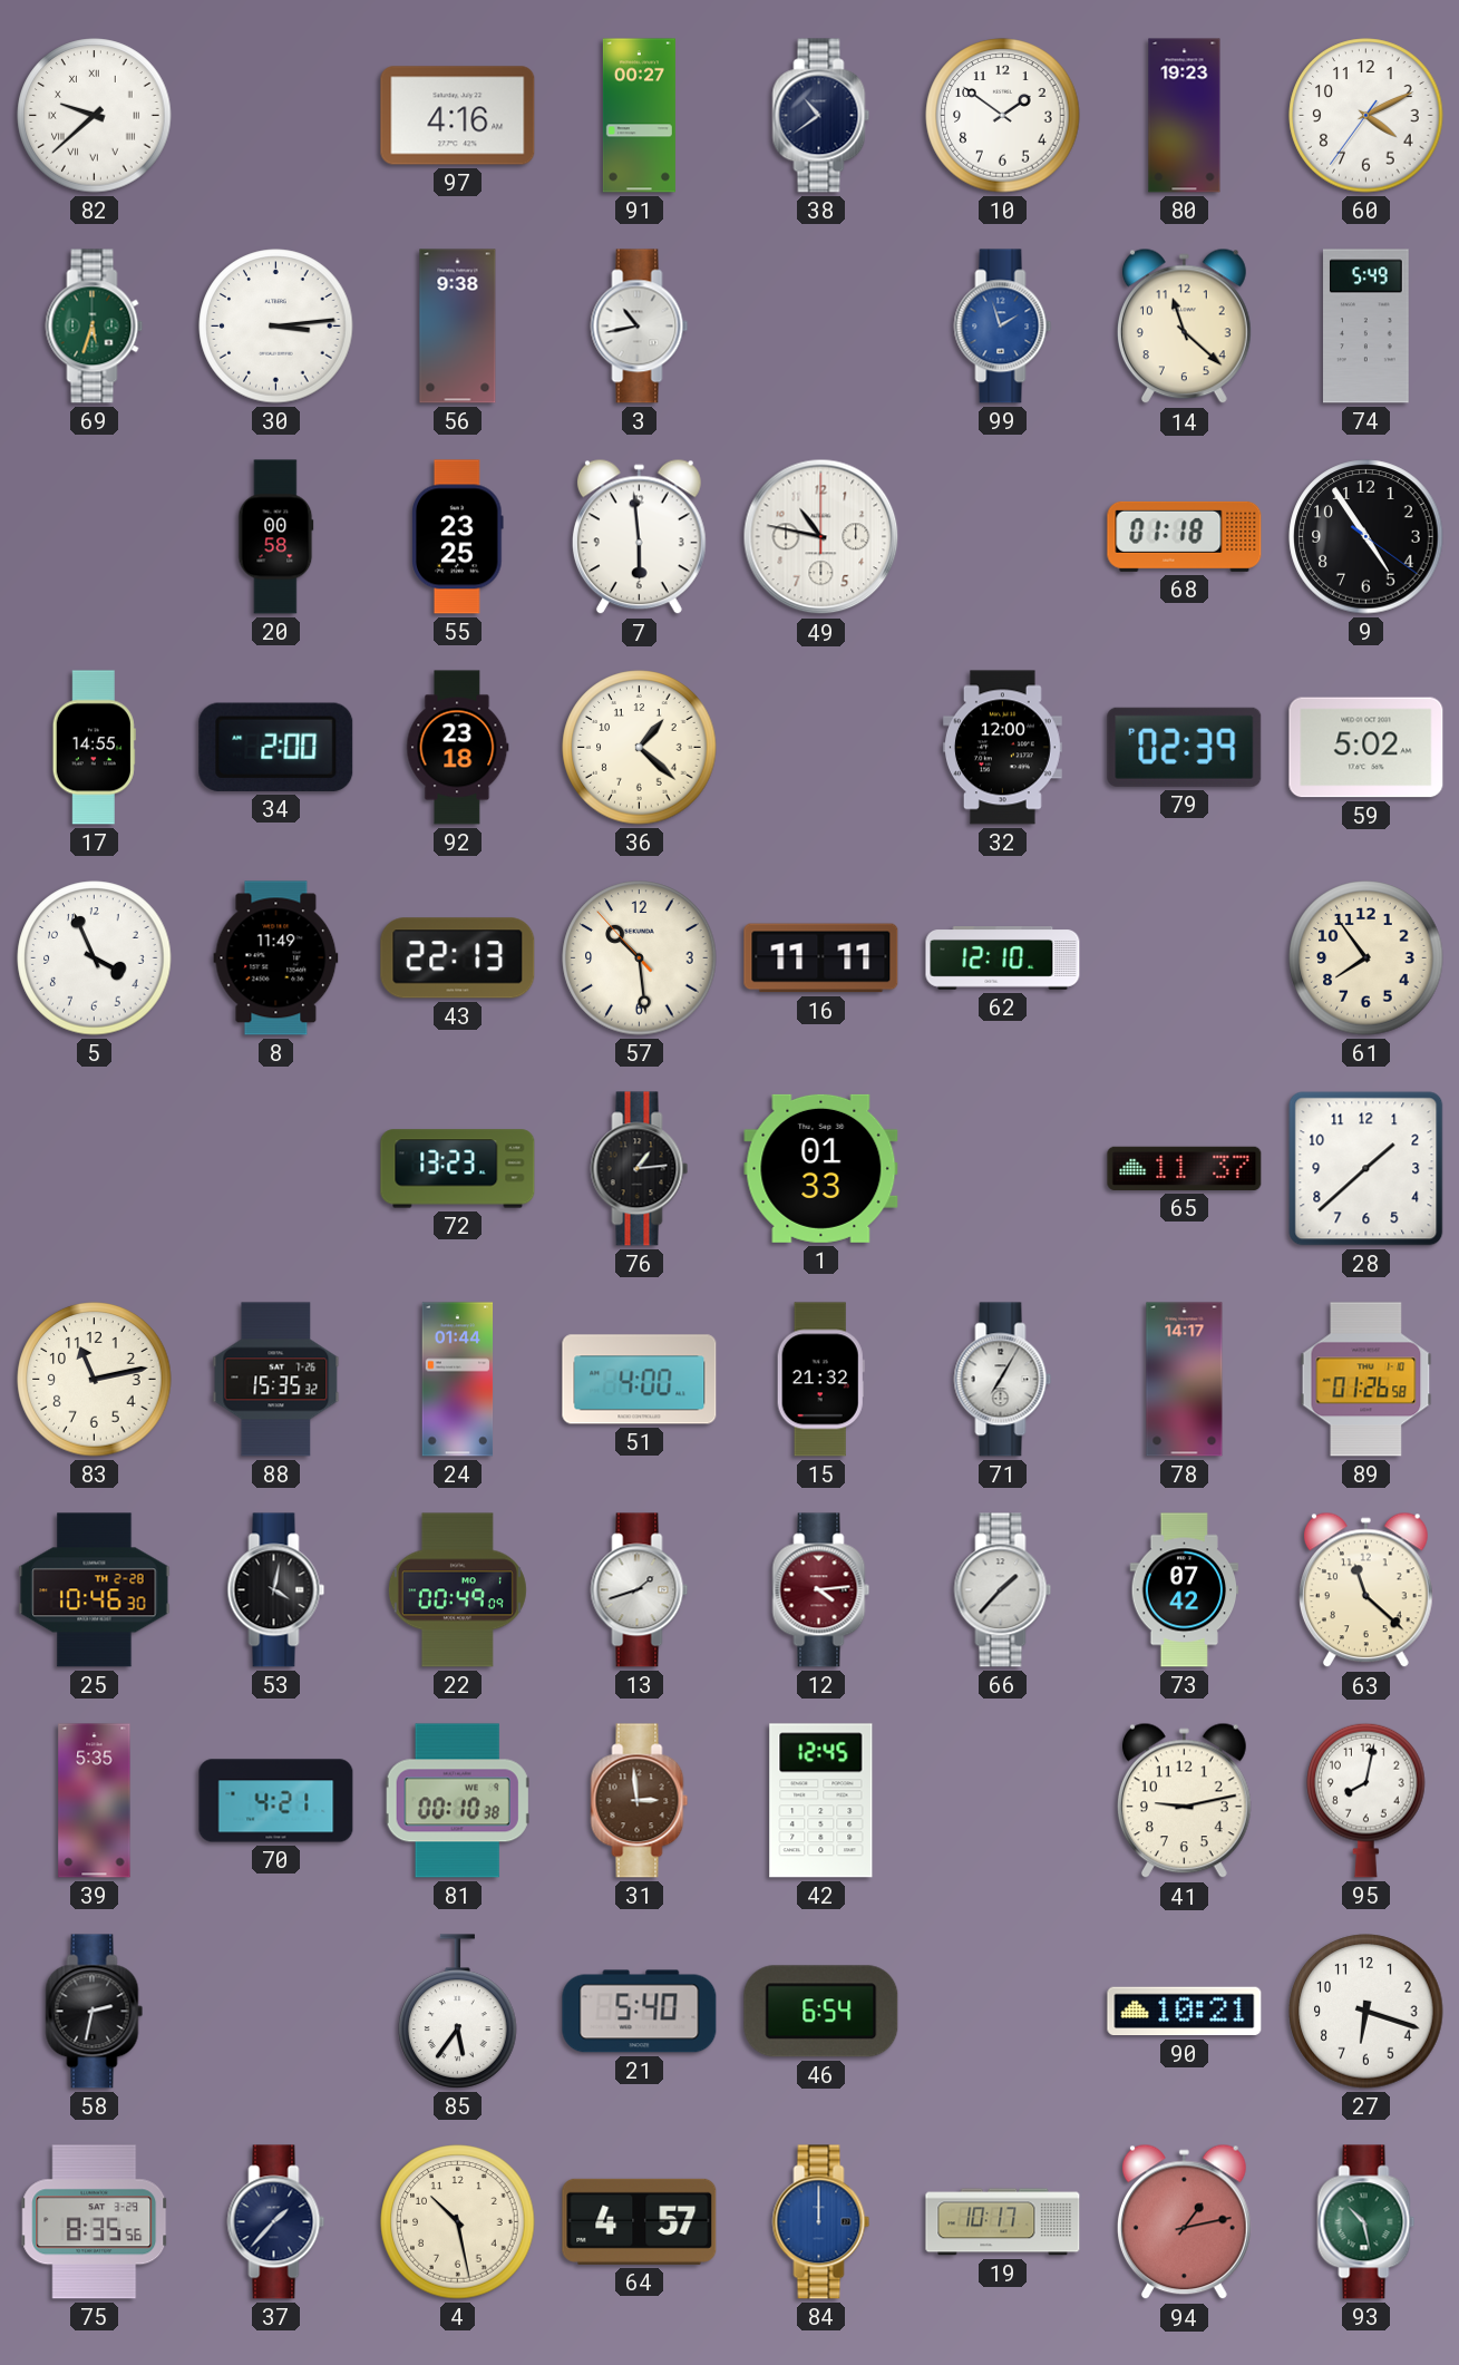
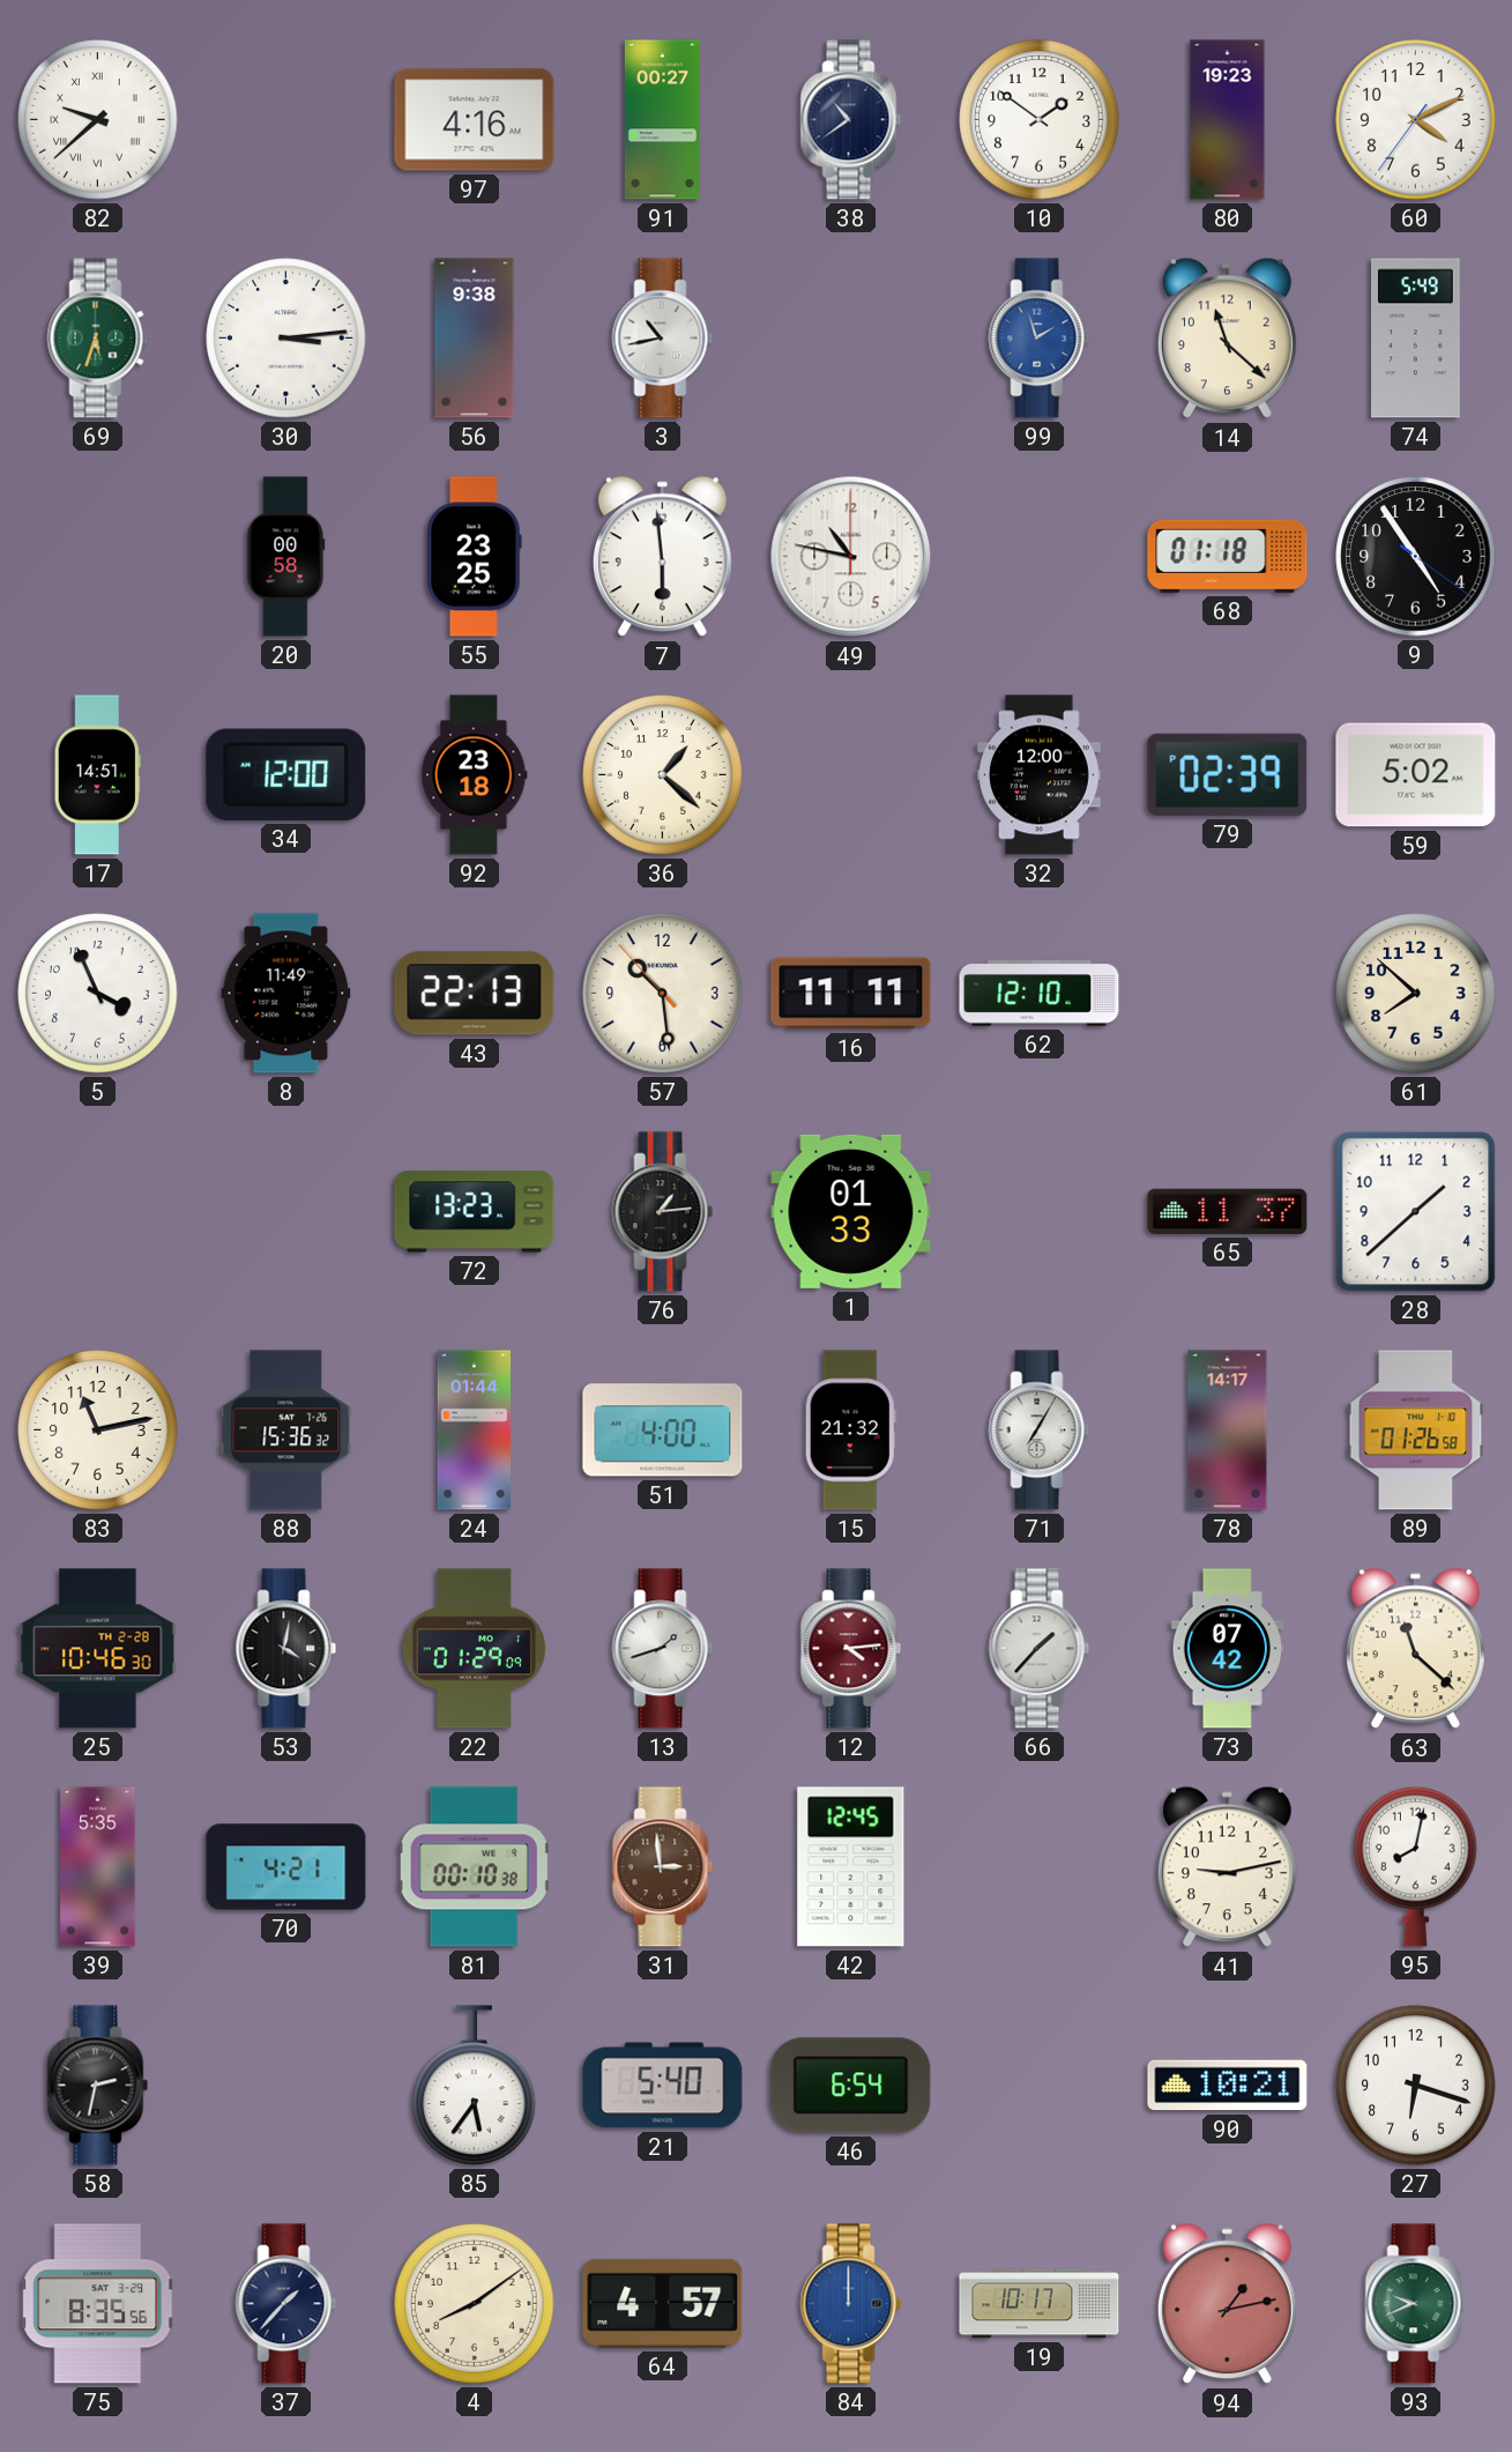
17: 14:55 -> 14:51 (97, 775)
34: 2:00 -> 12:00 (286, 774)
61: 7:54 -> 7:52 (1416, 994)
88: 15:35 -> 15:36 (286, 1431)
22: 00:49 -> 01:29 (474, 1649)
4: 10:28 -> 8:09 (475, 2304)
93: 10:28 -> 9:41 (1416, 2304)
